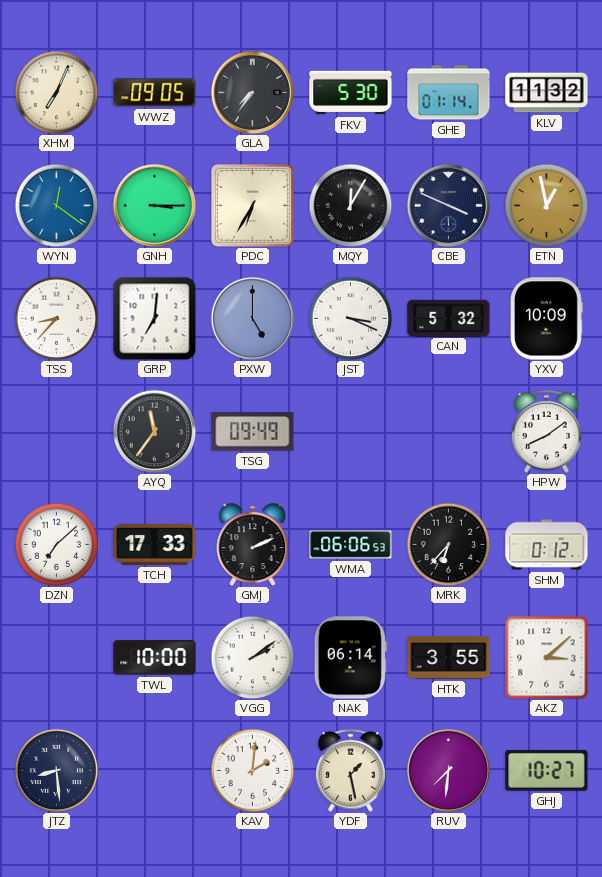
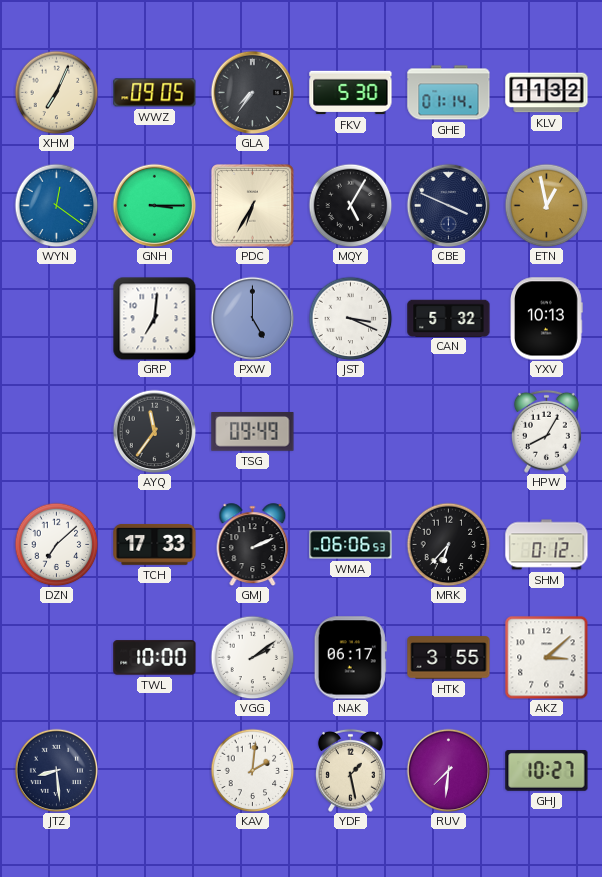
MQY: 12:05 -> 5:05 (350, 205)
TSS: 8:37 -> none (56, 318)
YXV: 10:09 -> 10:13 (546, 319)
HPW: 8:09 -> 8:05 (546, 431)
NAK: 06:14 -> 06:17 (350, 658)
